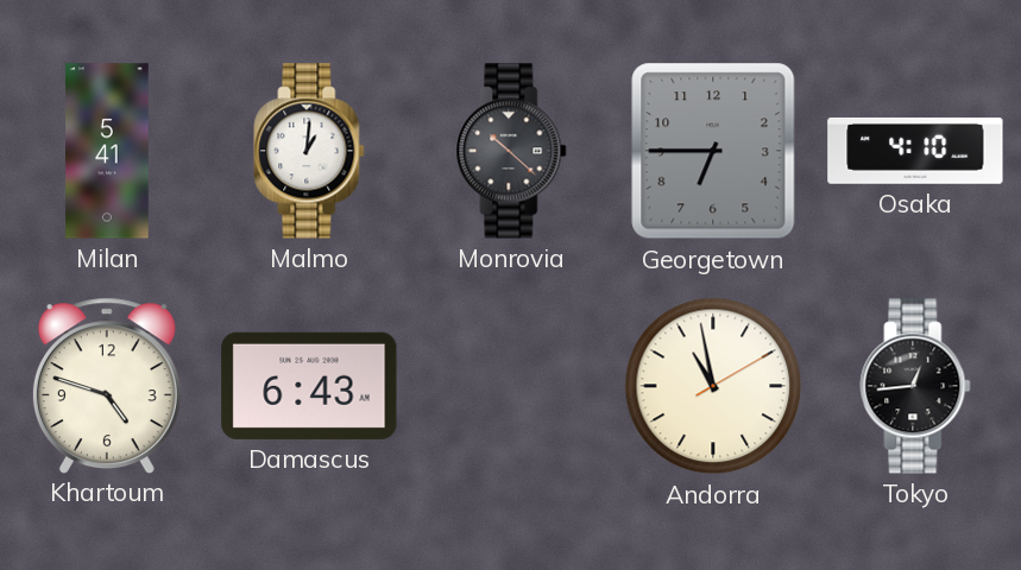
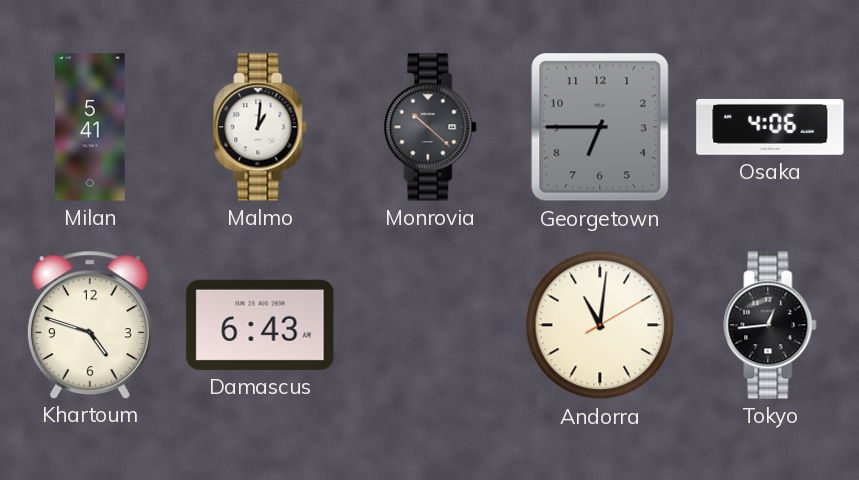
Osaka: 4:10 -> 4:06 (770, 127)
Andorra: 10:58 -> 11:01 (600, 325)
